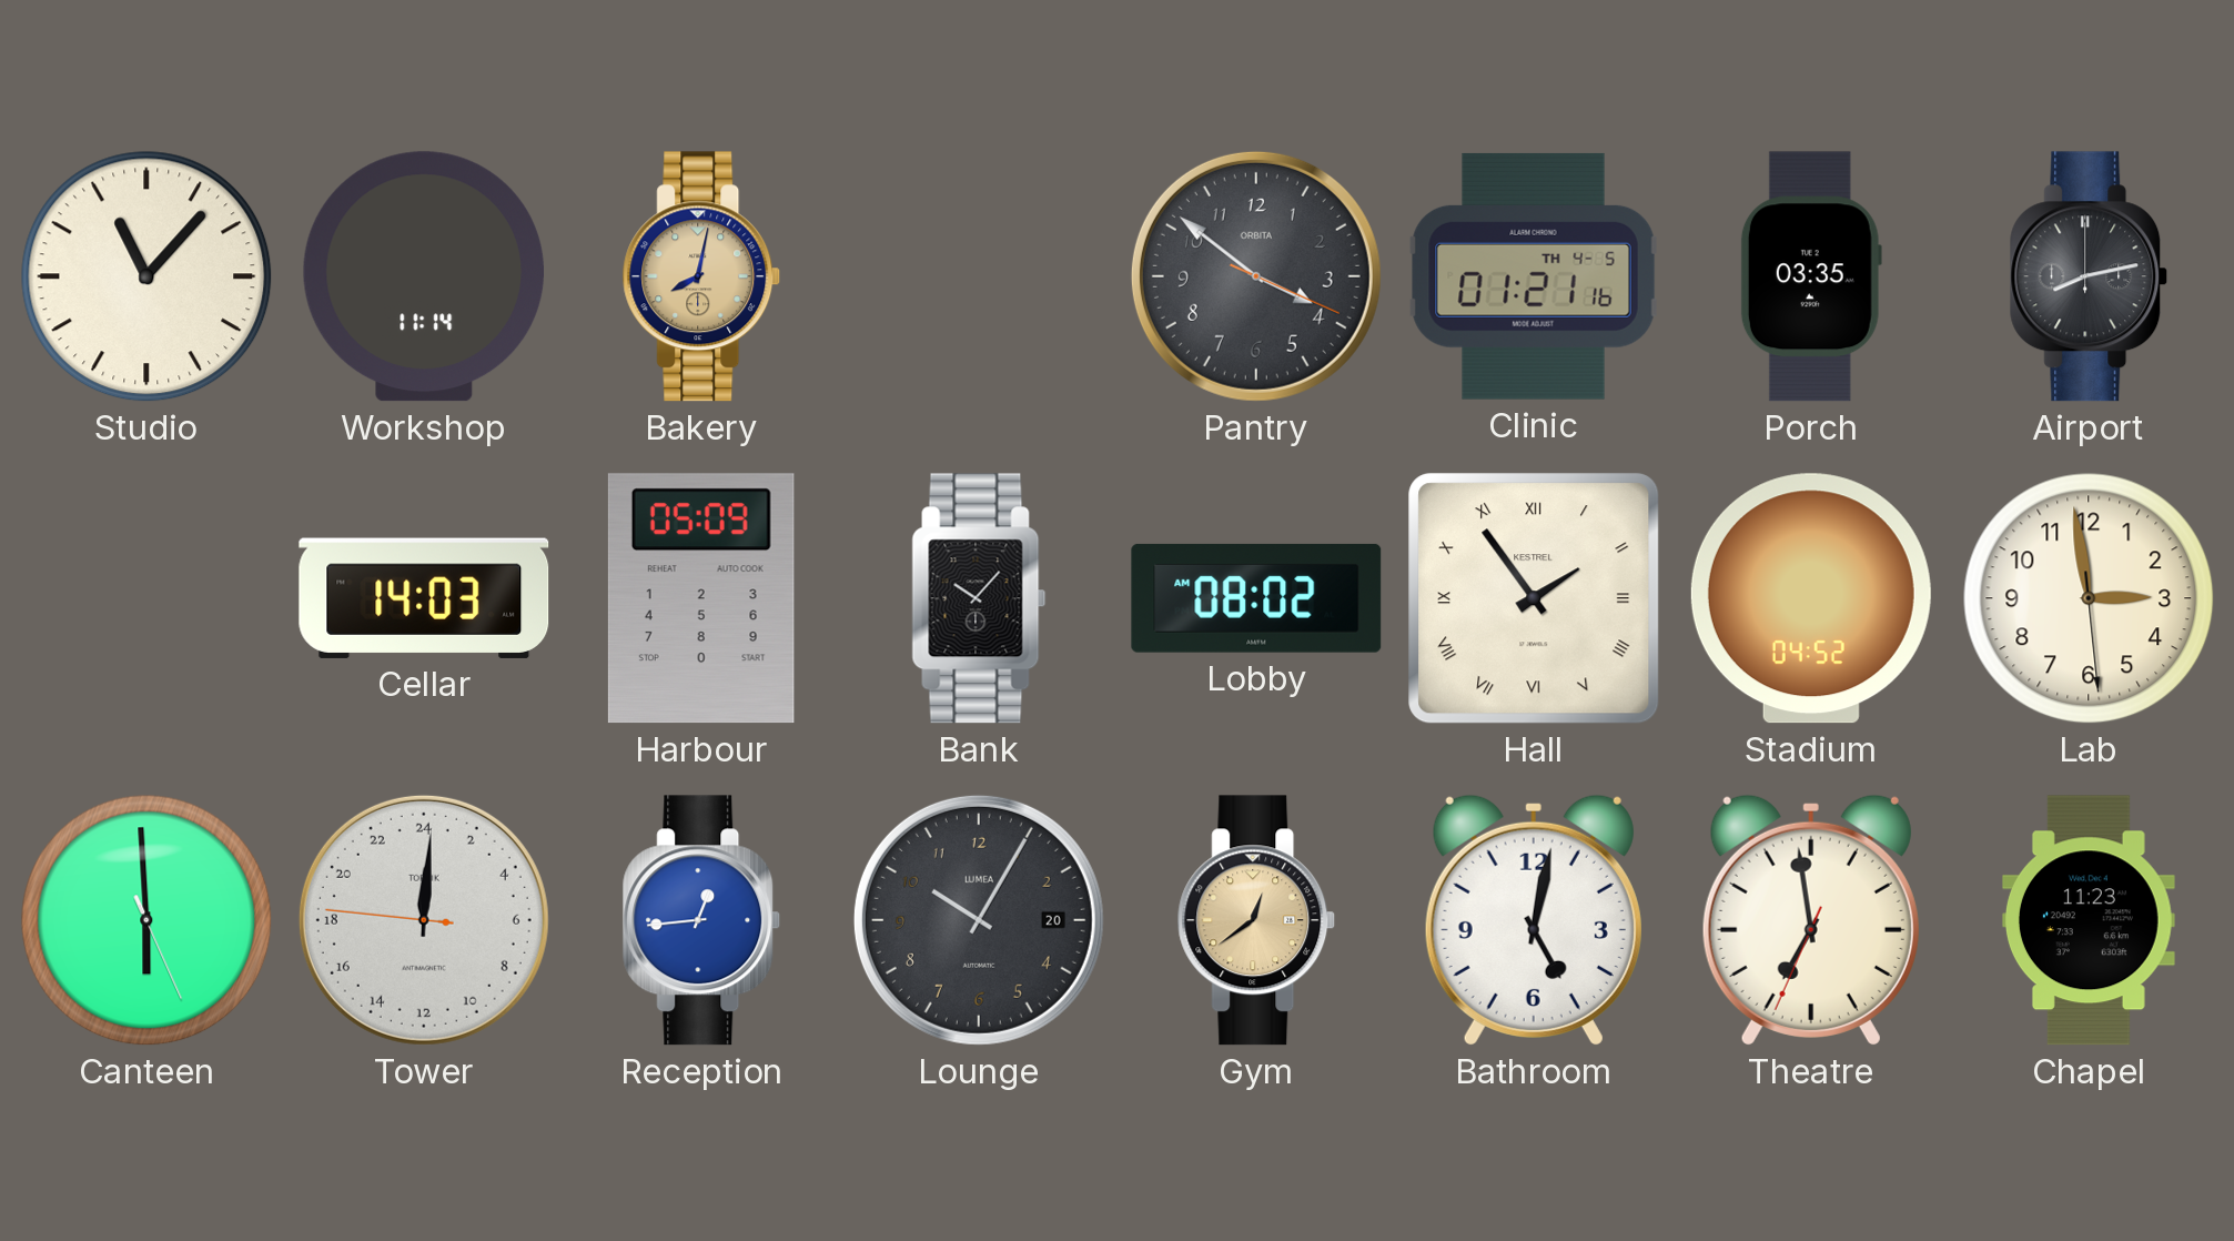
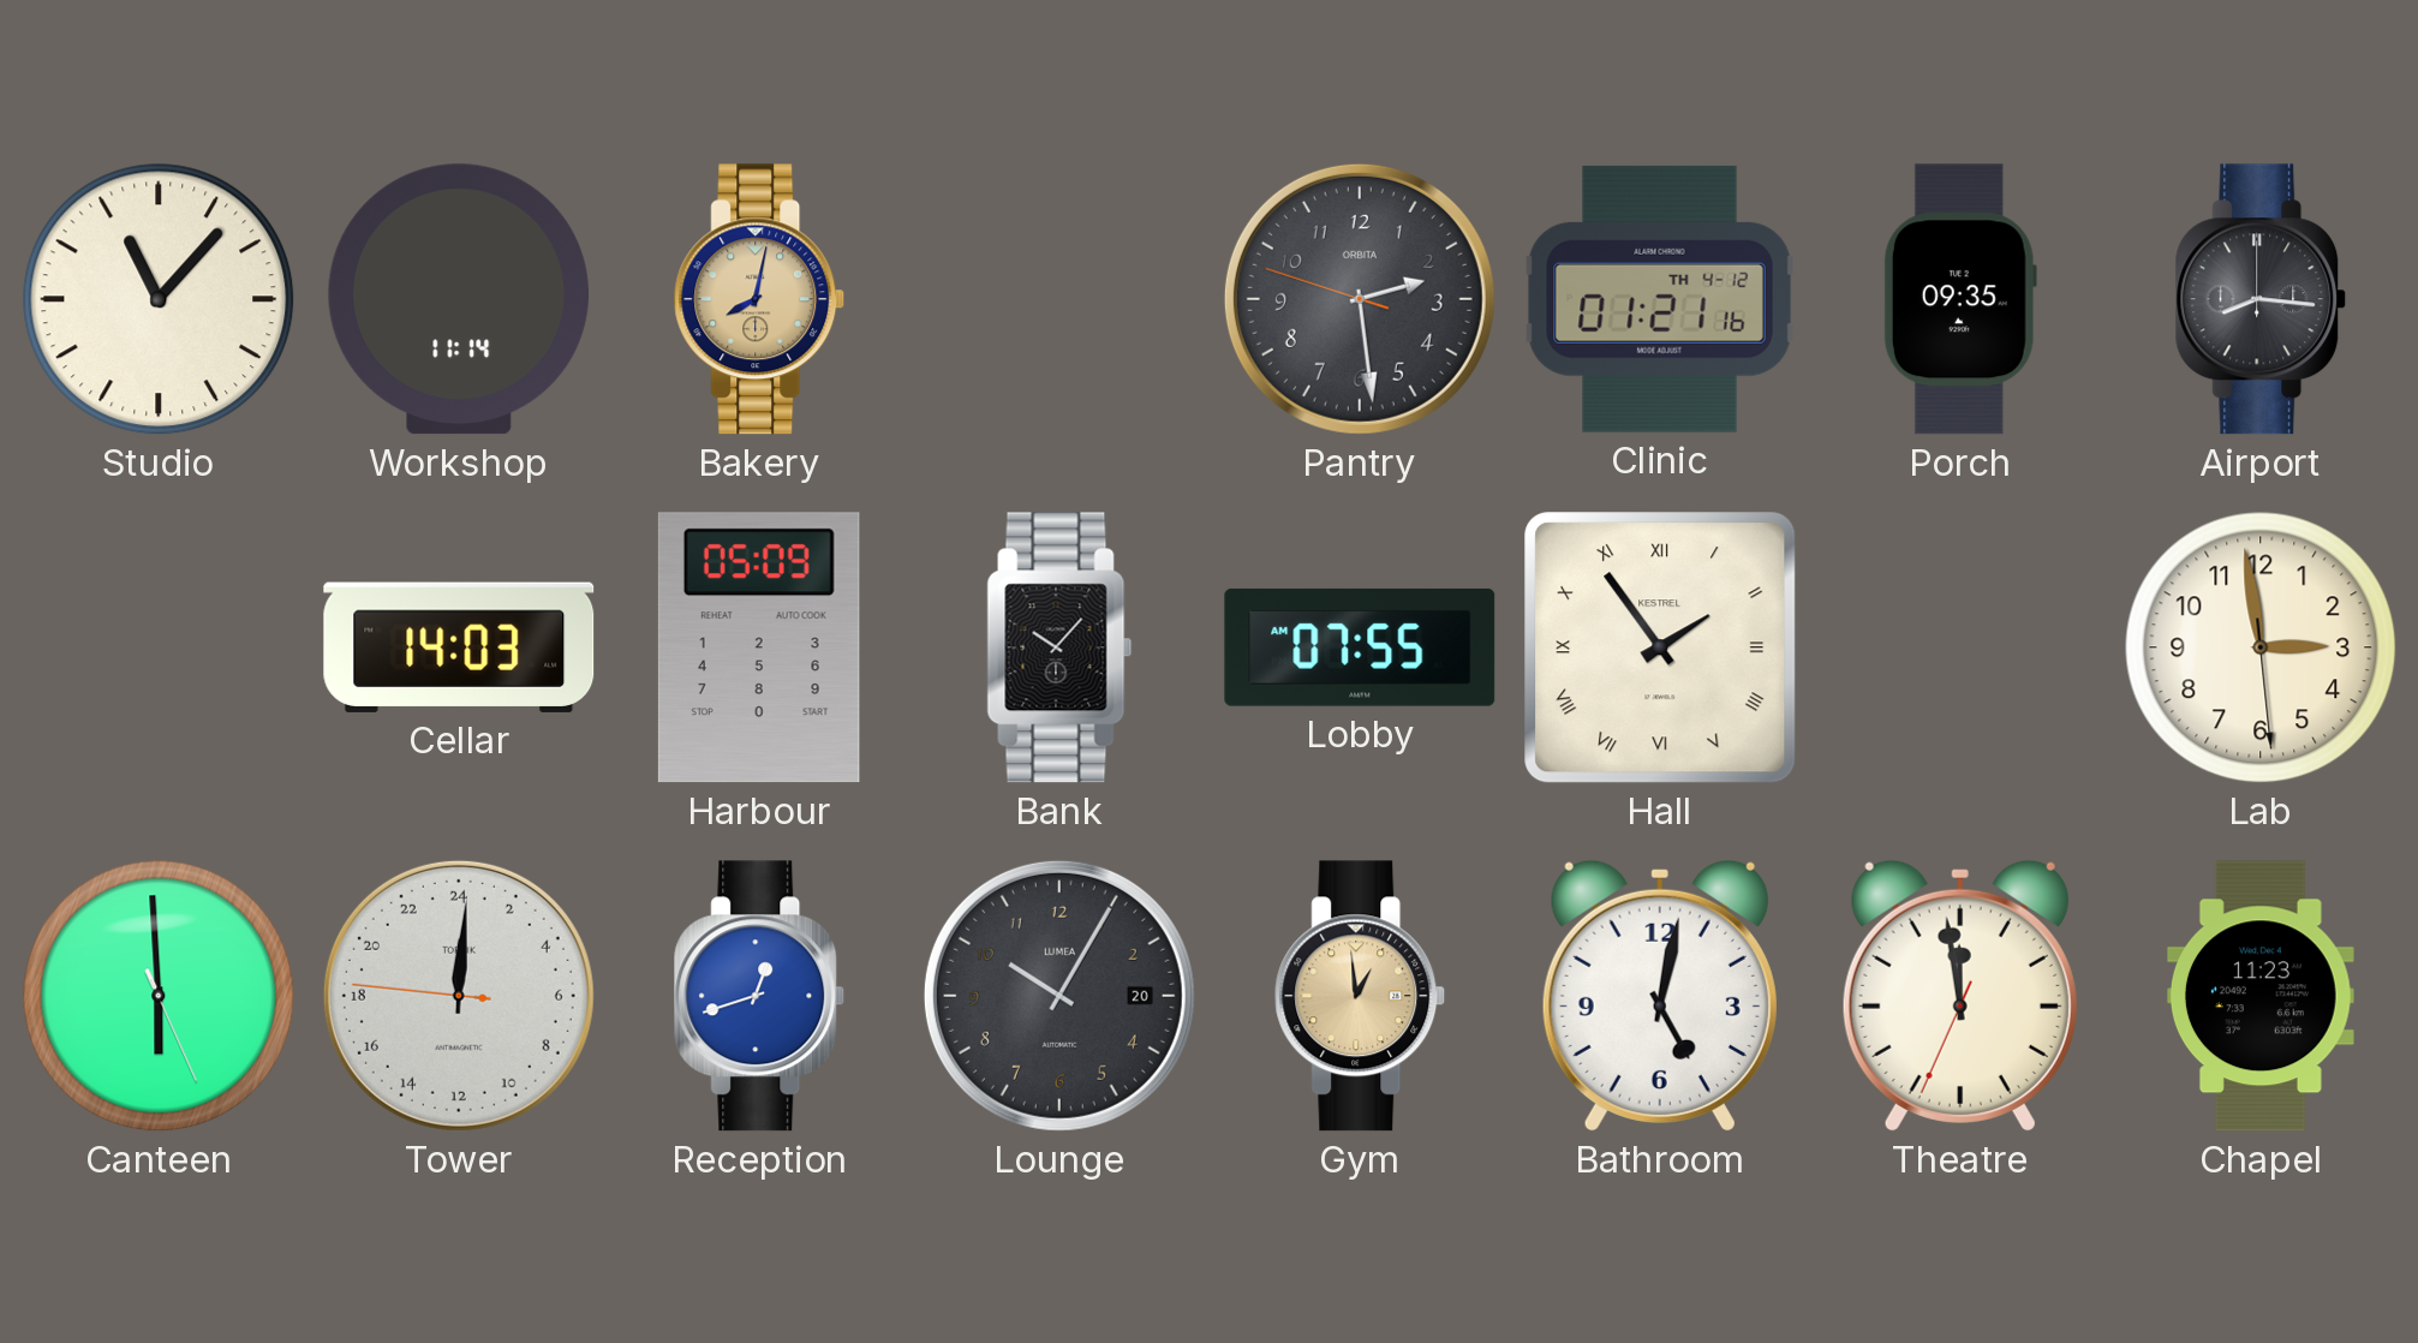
Pantry: 3:51 -> 2:28 (1360, 299)
Clinic date: TH 4-5 -> TH 4-12 (1660, 299)
Porch: 03:35 -> 09:35 (1960, 299)
Airport: 8:13 -> 8:16 (2261, 299)
Lobby: 08:02 -> 07:55 (1360, 647)
Stadium: 04:52 -> none (1811, 598)
Reception: 12:44 -> 12:42 (759, 996)
Gym: 12:39 -> 12:59 (1360, 996)
Theatre: 6:58 -> 11:58 (1960, 996)
